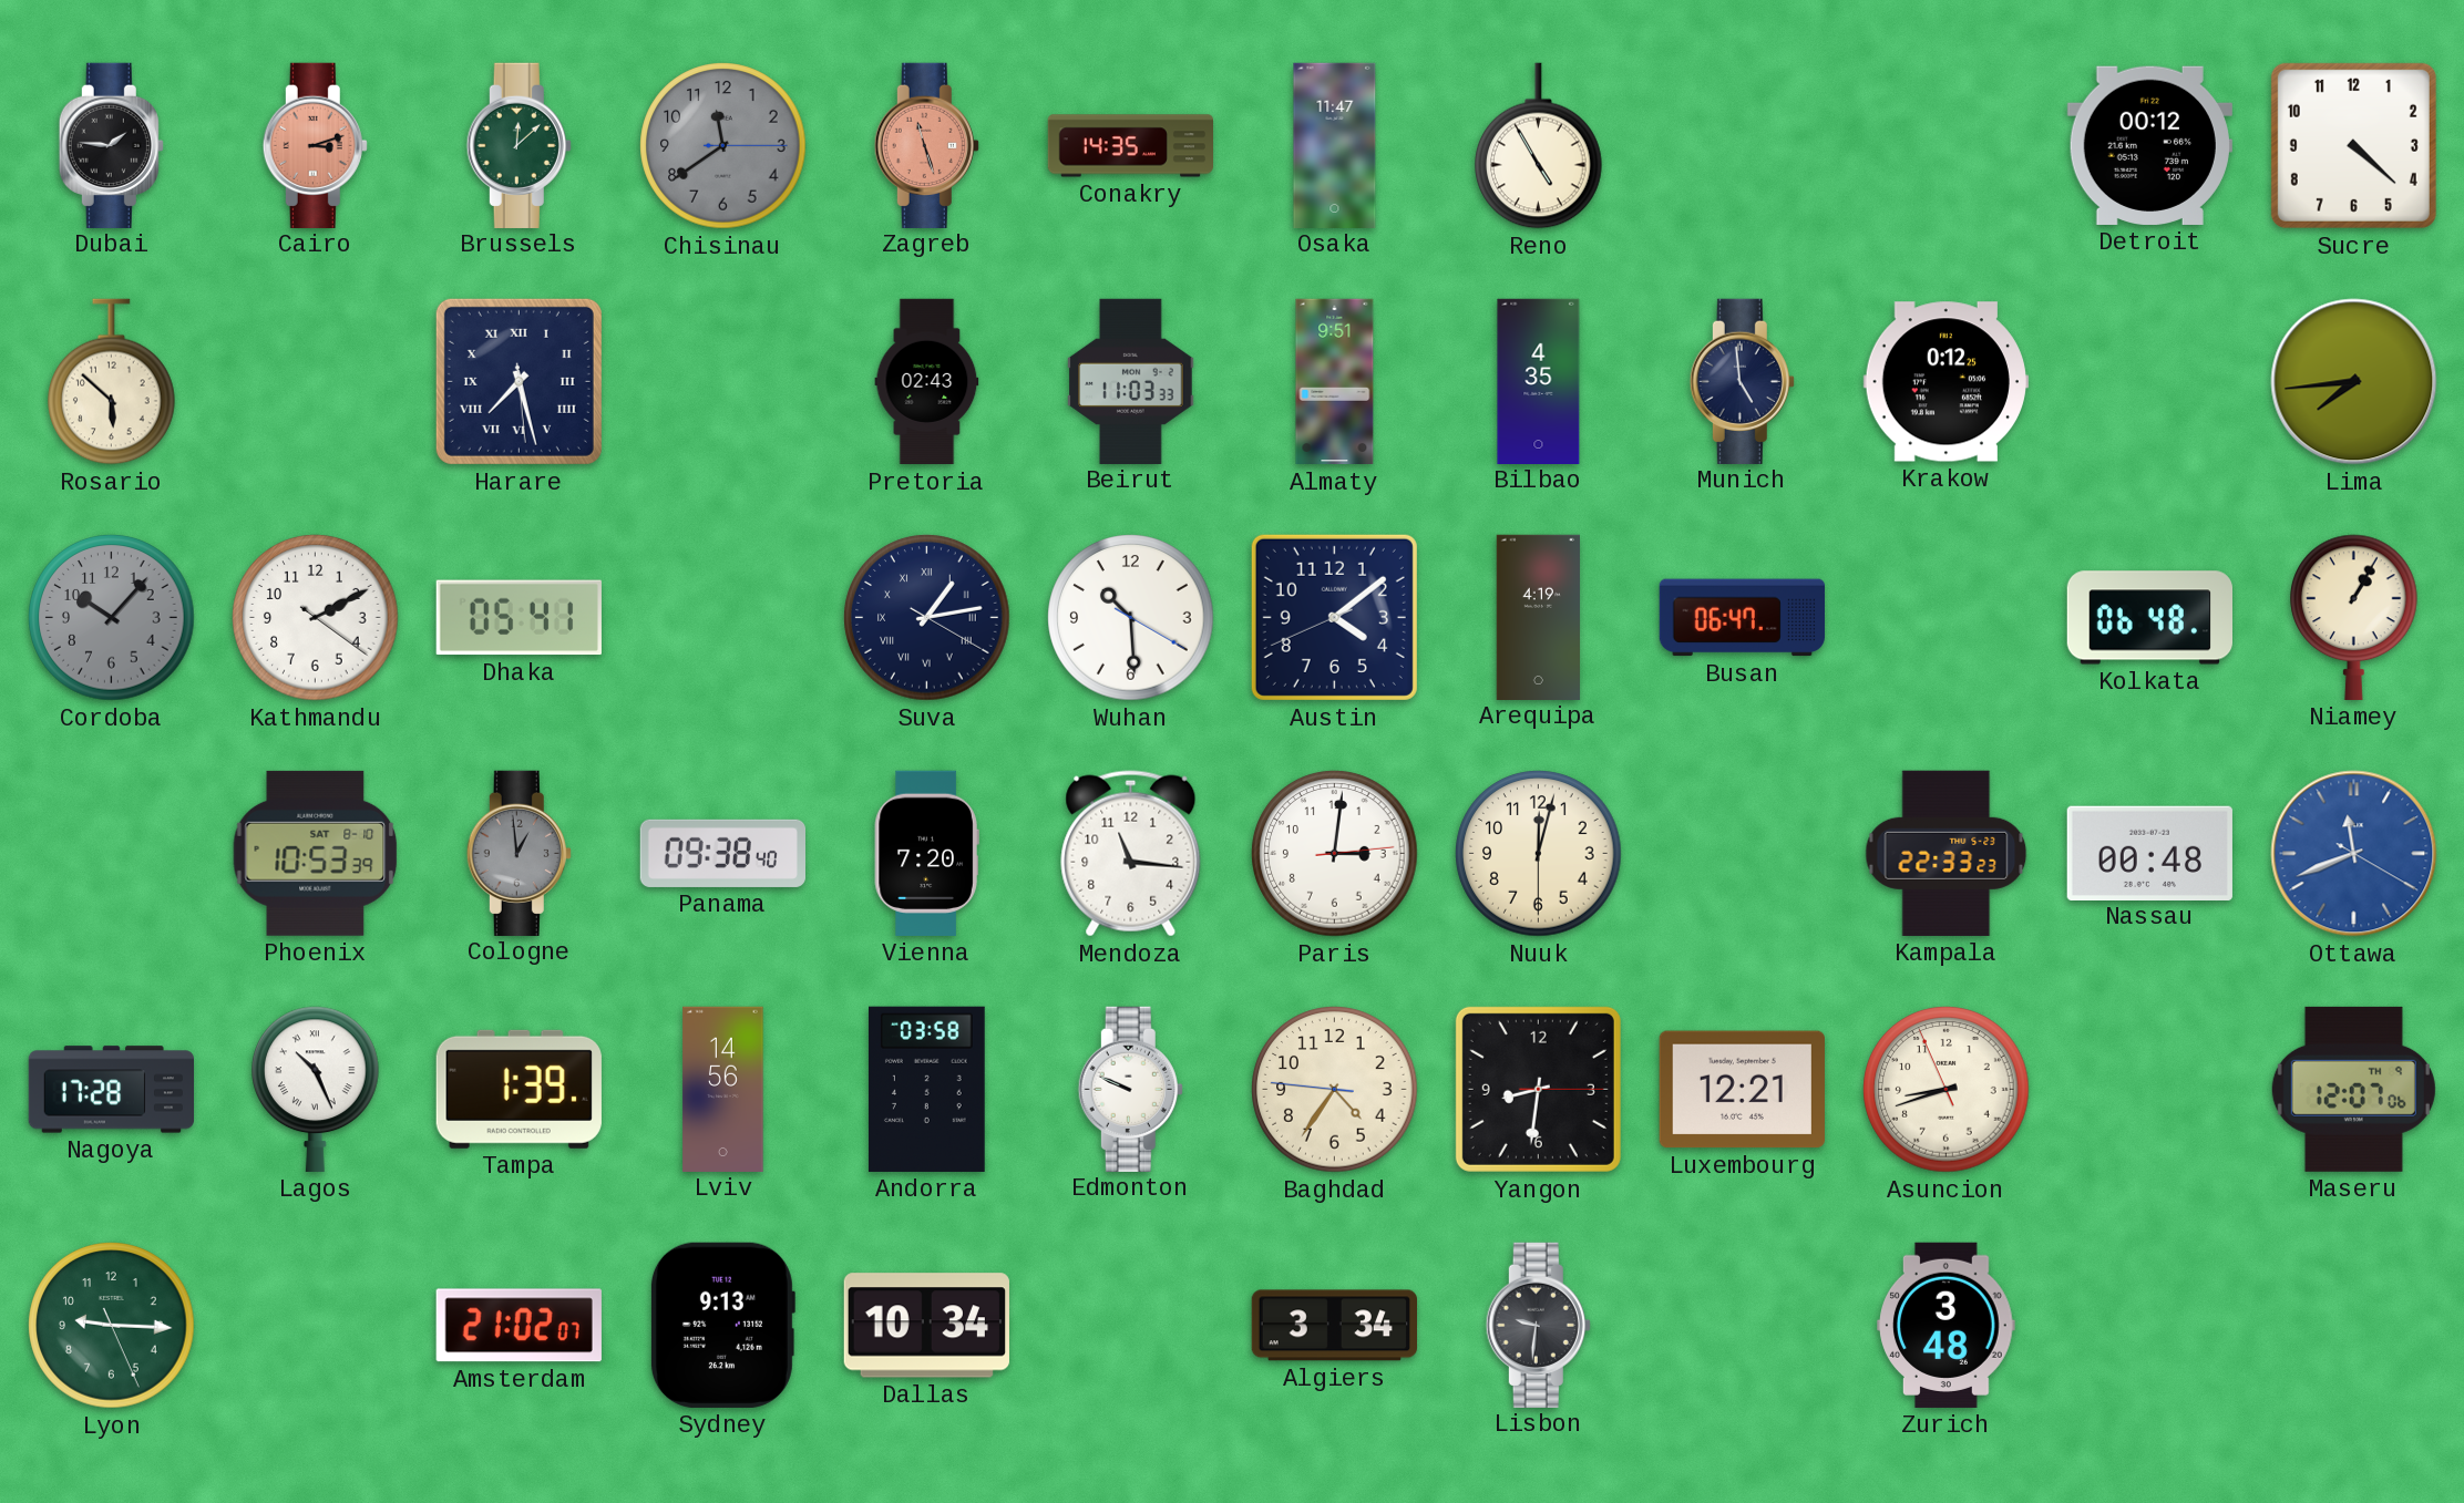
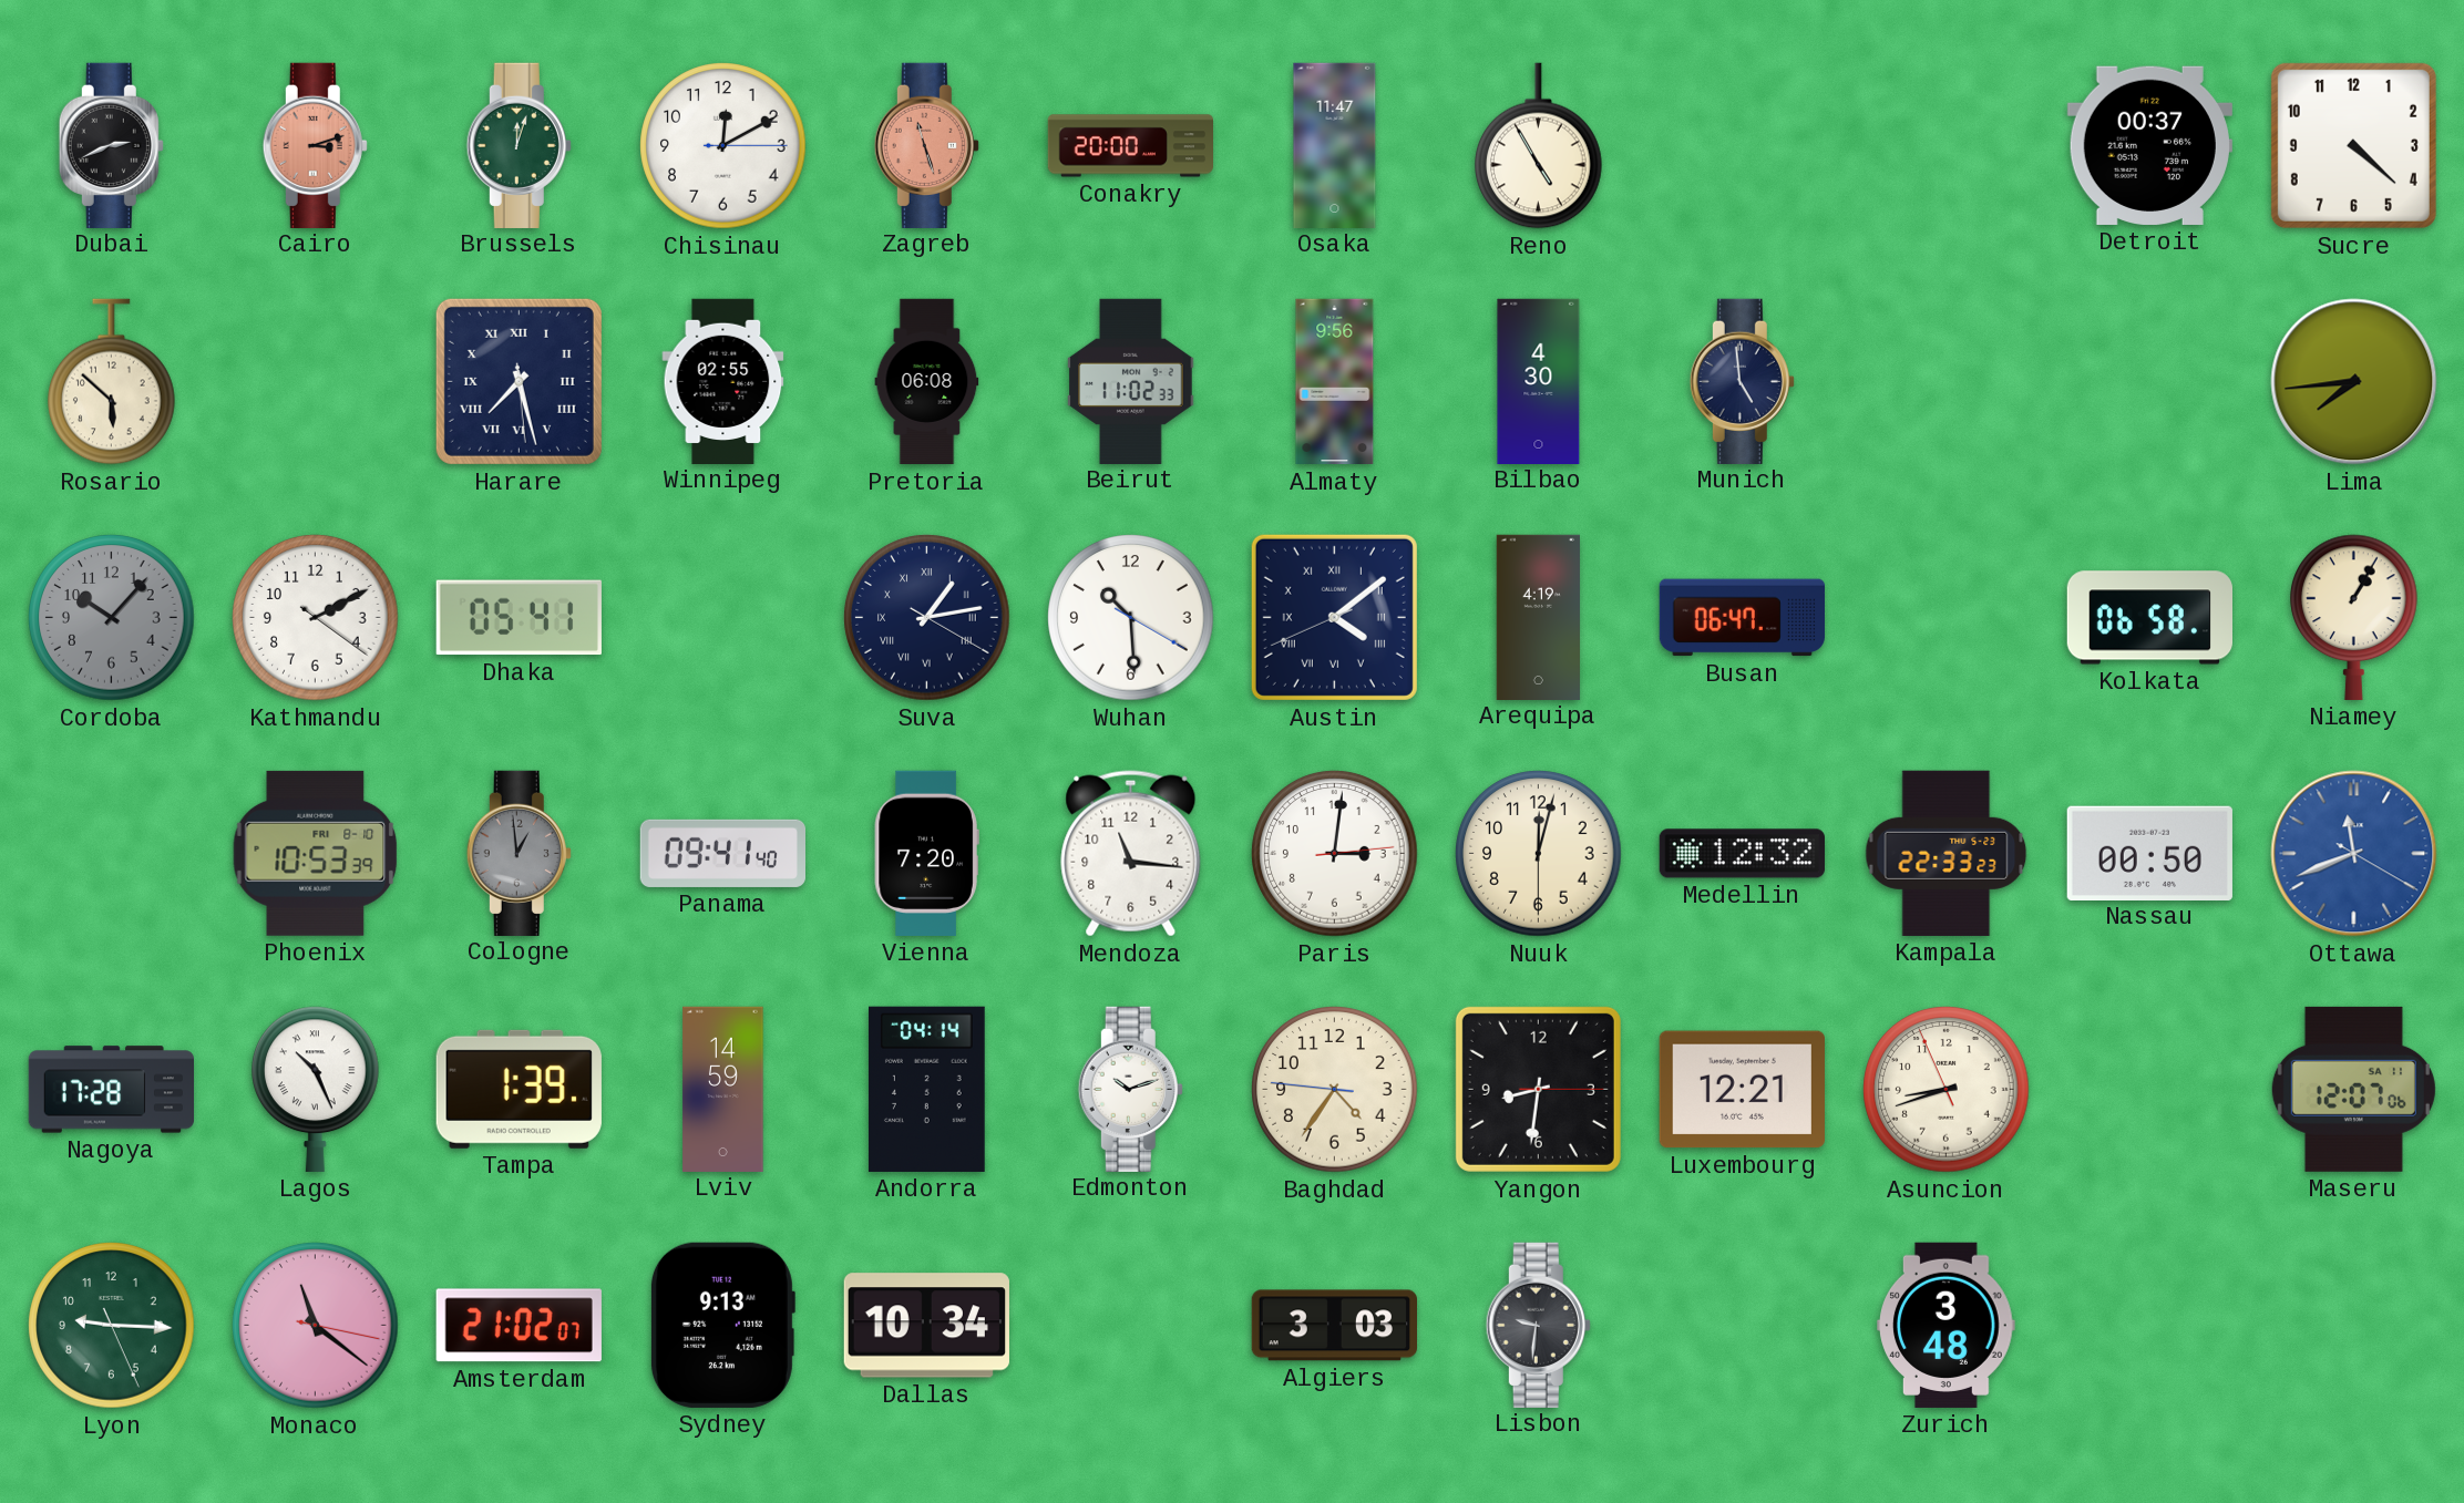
Dubai: 1:46 -> 2:41 (111, 145)
Brussels: 12:08 -> 12:03 (519, 145)
Chisinau: 11:39 -> 12:10 (723, 146)
Chisinau dial: grey -> white (723, 146)
Conakry: 14:35 -> 20:00 (1130, 146)
Detroit: 00:12 -> 00:37 (2149, 145)
Winnipeg: none -> 02:55 (723, 381)
Pretoria: 02:43 -> 06:08 (927, 382)
Beirut: 11:03 -> 11:02 (1131, 381)
Almaty: 9:51 -> 9:56 (1335, 382)
Bilbao: 4:35 -> 4:30 (1539, 381)
Krakow: 0:12 -> none (1945, 382)
Austin numerals: Arabic -> Roman (1334, 617)
Kolkata: 06:48 -> 06:58 (2149, 618)
Phoenix date: SAT 8-10 -> FRI 8-10 (316, 853)
Panama: 09:38 -> 09:41 (722, 853)
Medellin: none -> 12:32 (1742, 854)
Nassau: 00:48 -> 00:50 (2149, 853)
Lviv: 14:56 -> 14:59 (723, 1089)
Andorra: 03:58 -> 04:14 (926, 1089)
Edmonton: 9:49 -> 10:12 (1130, 1089)
Maseru date: TH 9 -> SA 11 (2353, 1089)
Monaco: none -> 11:21 (316, 1326)
Algiers: 3:34 -> 3:03 (1334, 1326)
